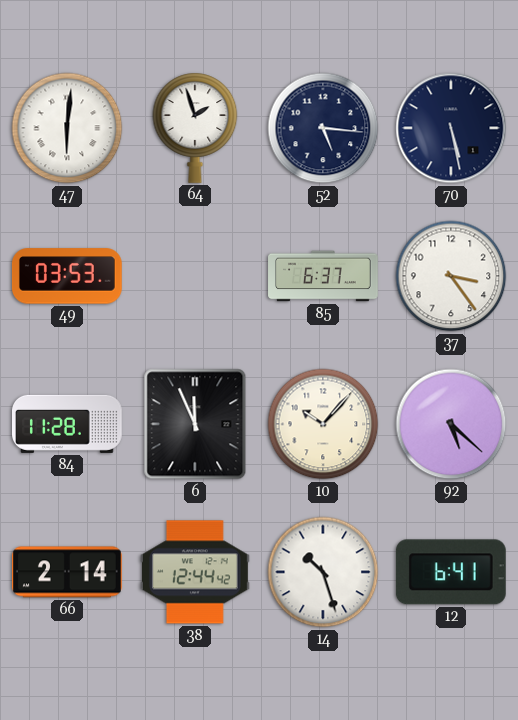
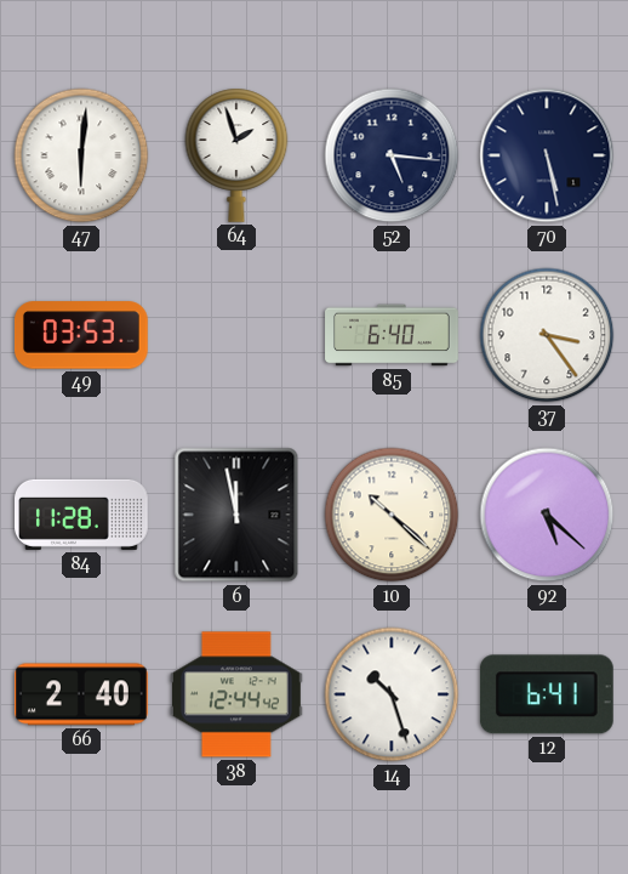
85: 6:37 -> 6:40 (392, 335)
6: 11:56 -> 11:58 (236, 515)
10: 10:07 -> 10:22 (392, 515)
66: 2:14 -> 2:40 (82, 694)
